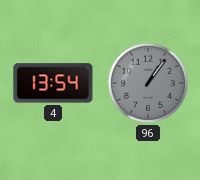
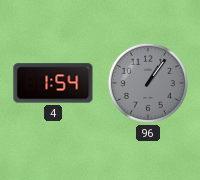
4: 13:54 -> 1:54 (53, 83)
